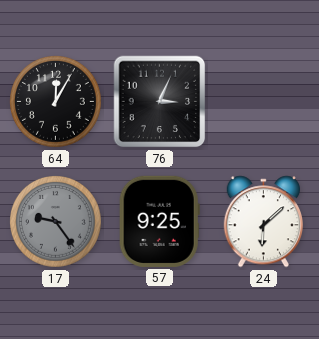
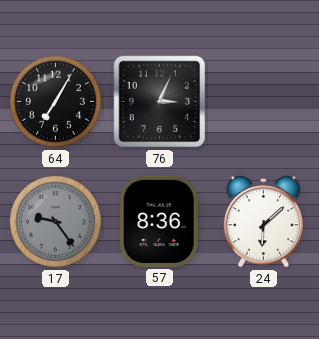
64: 12:05 -> 7:05 (56, 102)
57: 9:25 -> 8:36 (159, 221)
